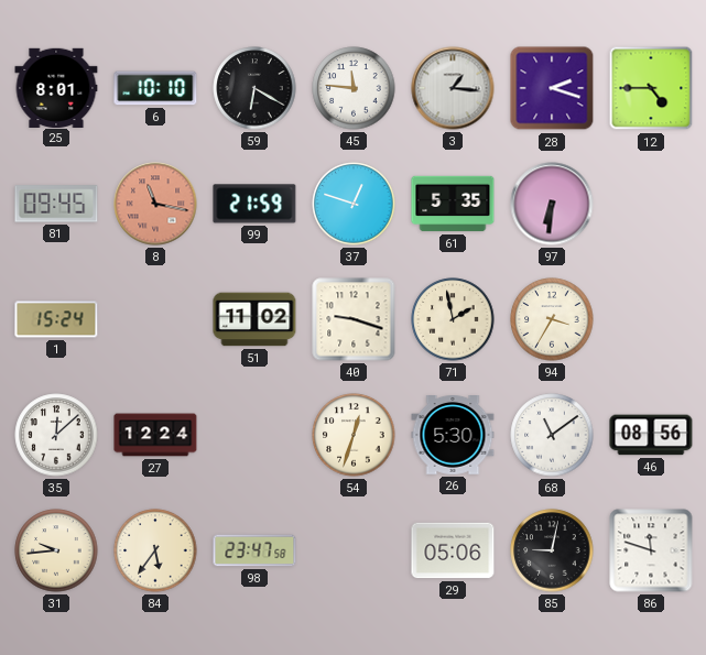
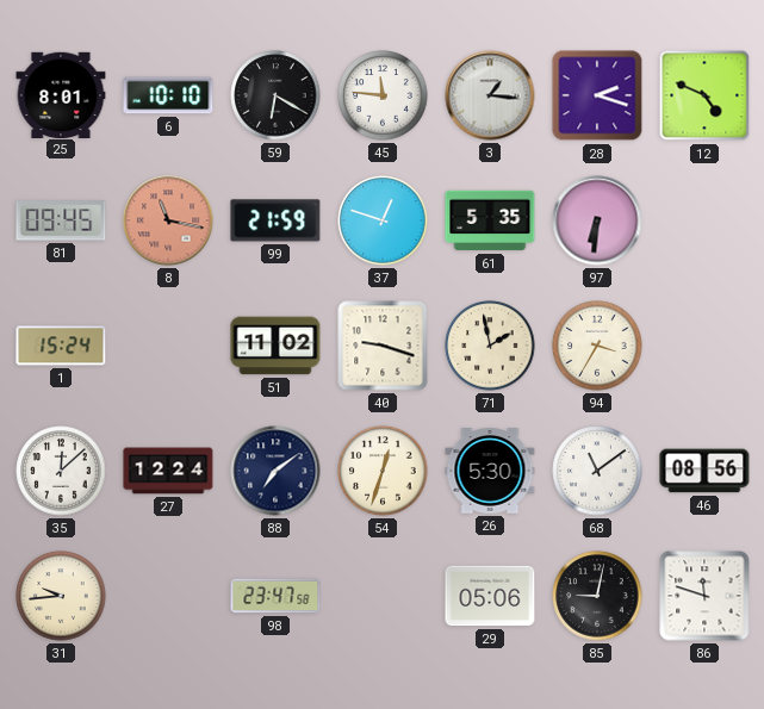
12: 4:45 -> 4:49 (704, 95)
88: none -> 7:09 (275, 471)
84: 5:36 -> none (155, 550)
